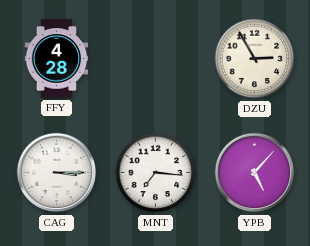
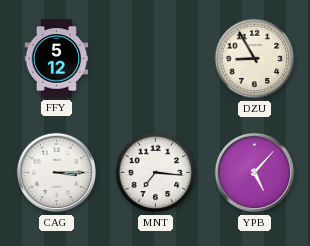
FFY: 4:28 -> 5:12 (57, 59)
DZU: 2:55 -> 8:55 (255, 59)
